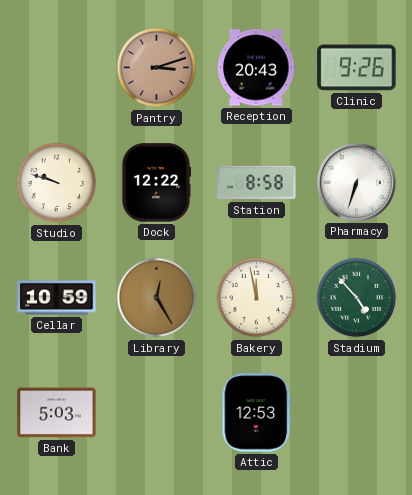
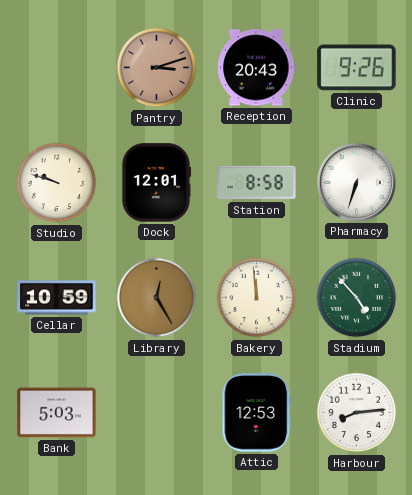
Dock: 12:22 -> 12:01 (156, 183)
Bakery: 11:58 -> 11:59 (257, 298)
Harbour: none -> 8:14 (357, 413)
